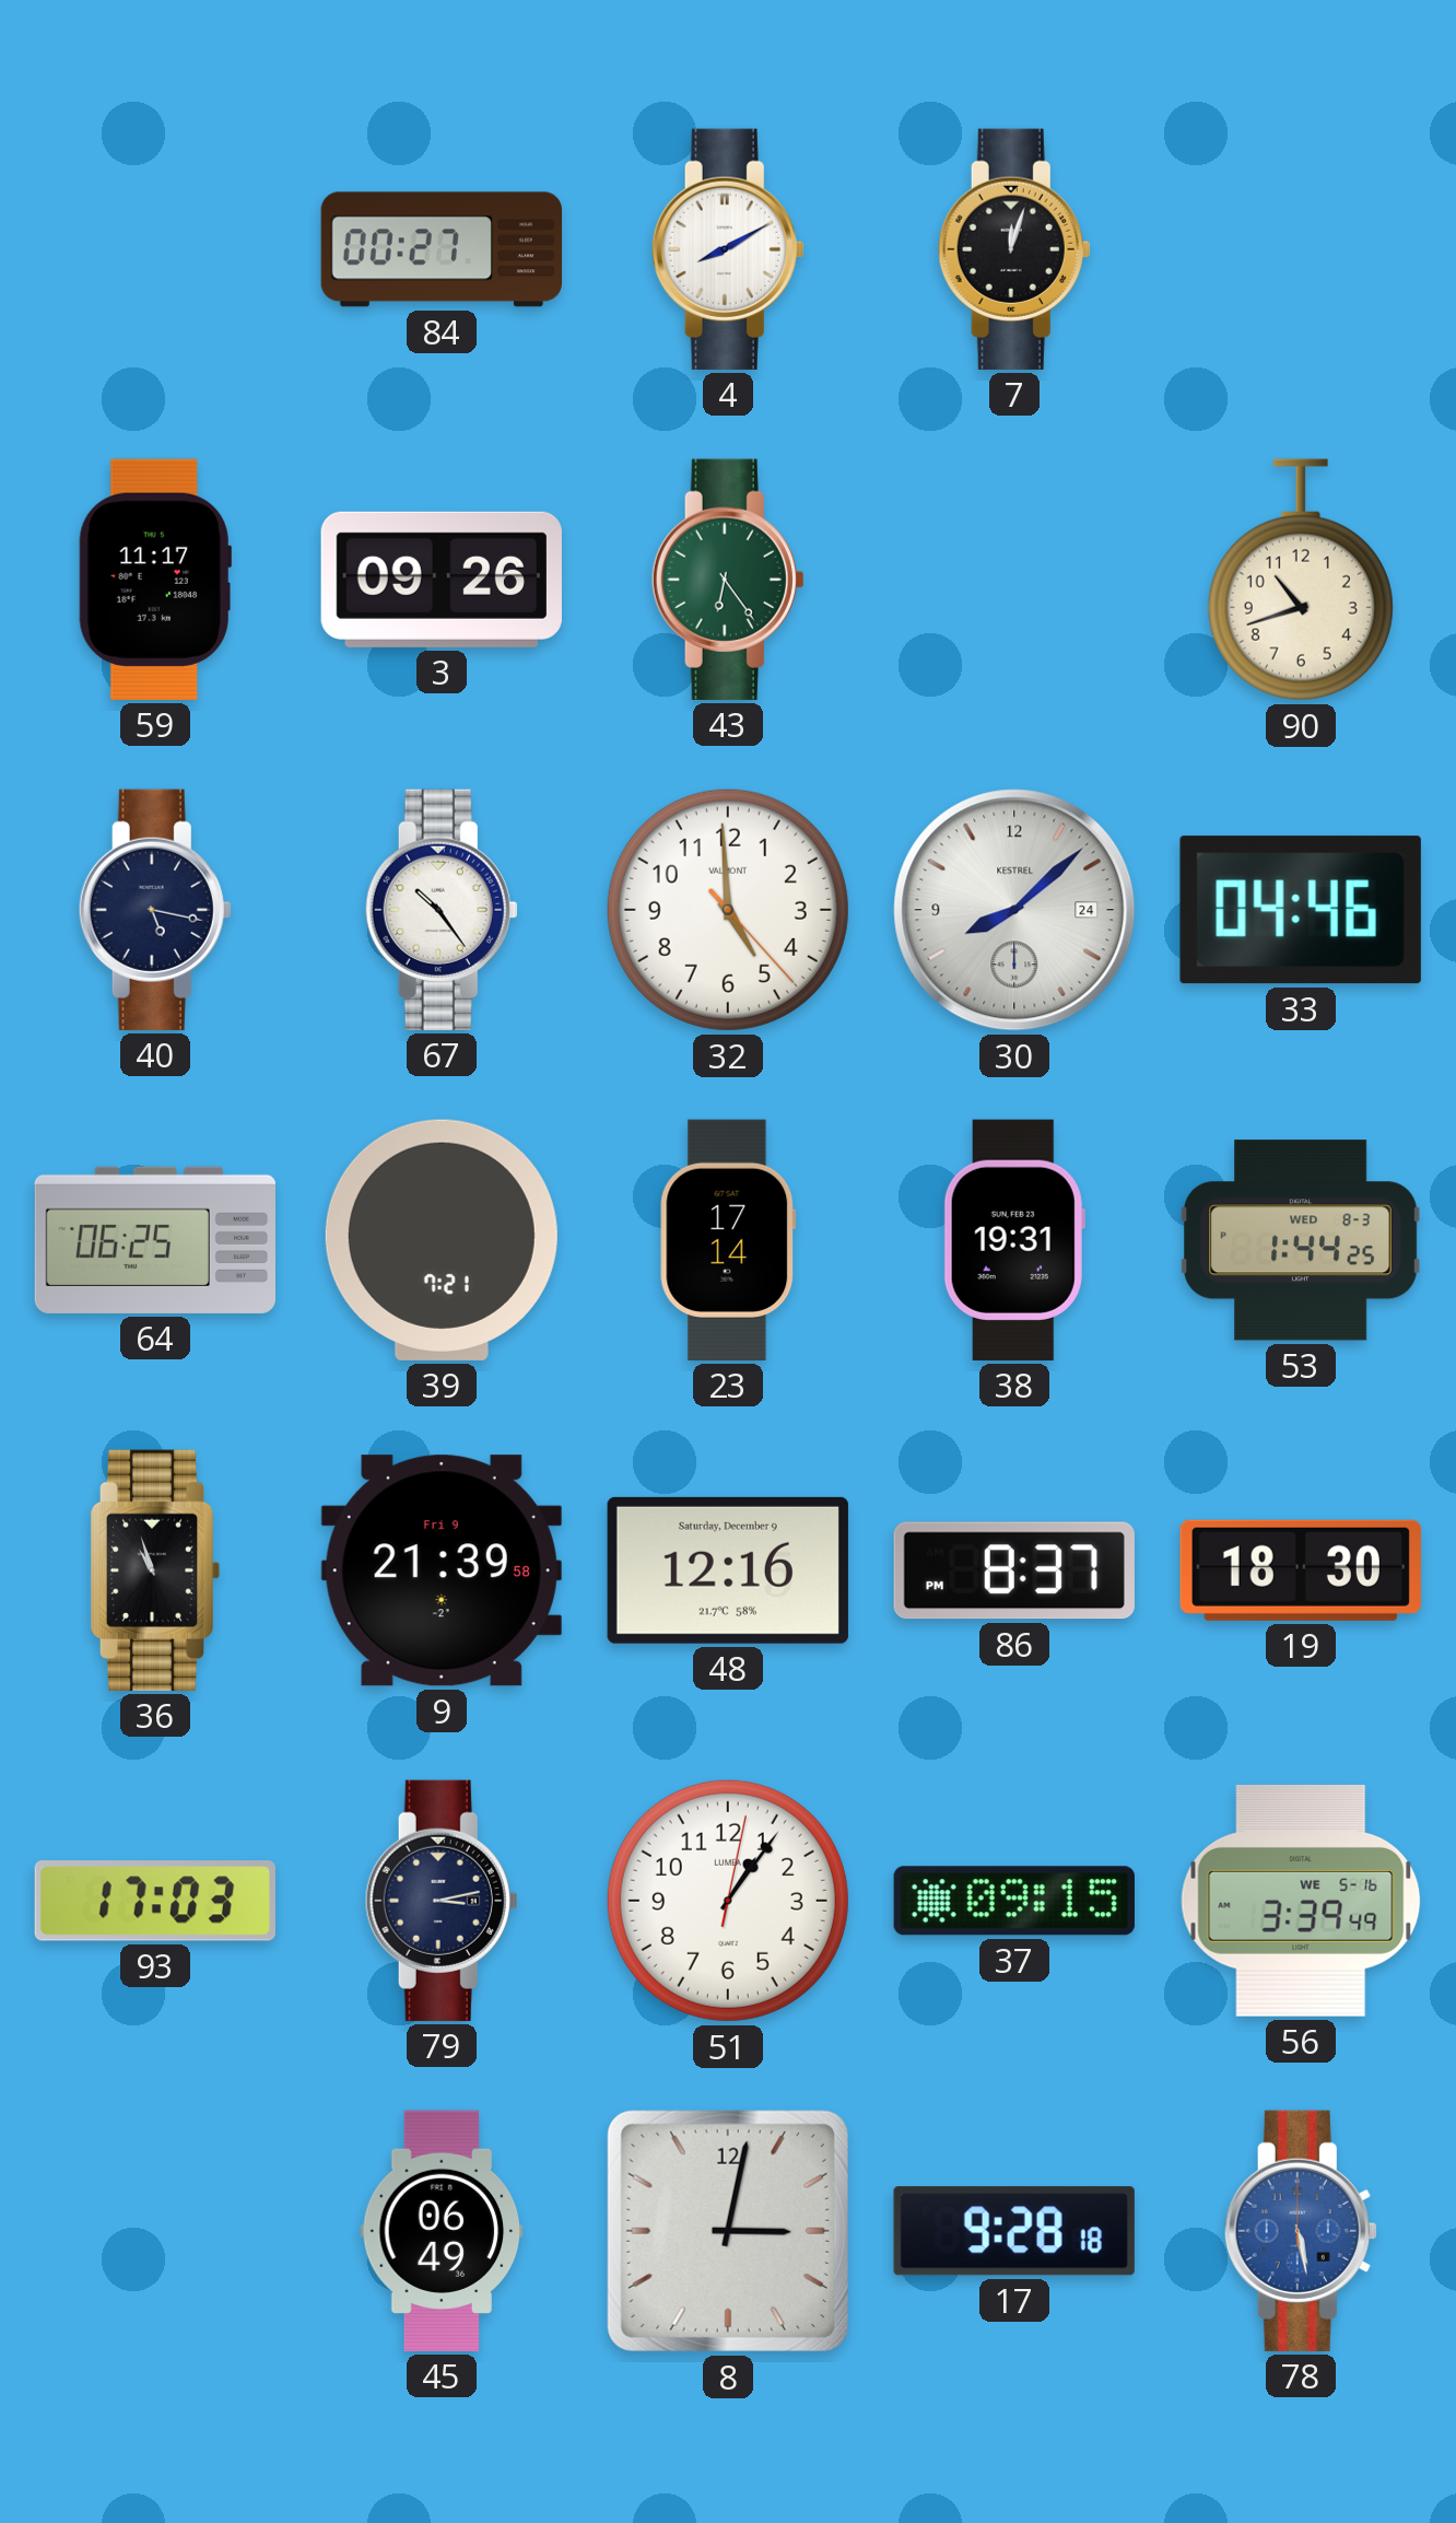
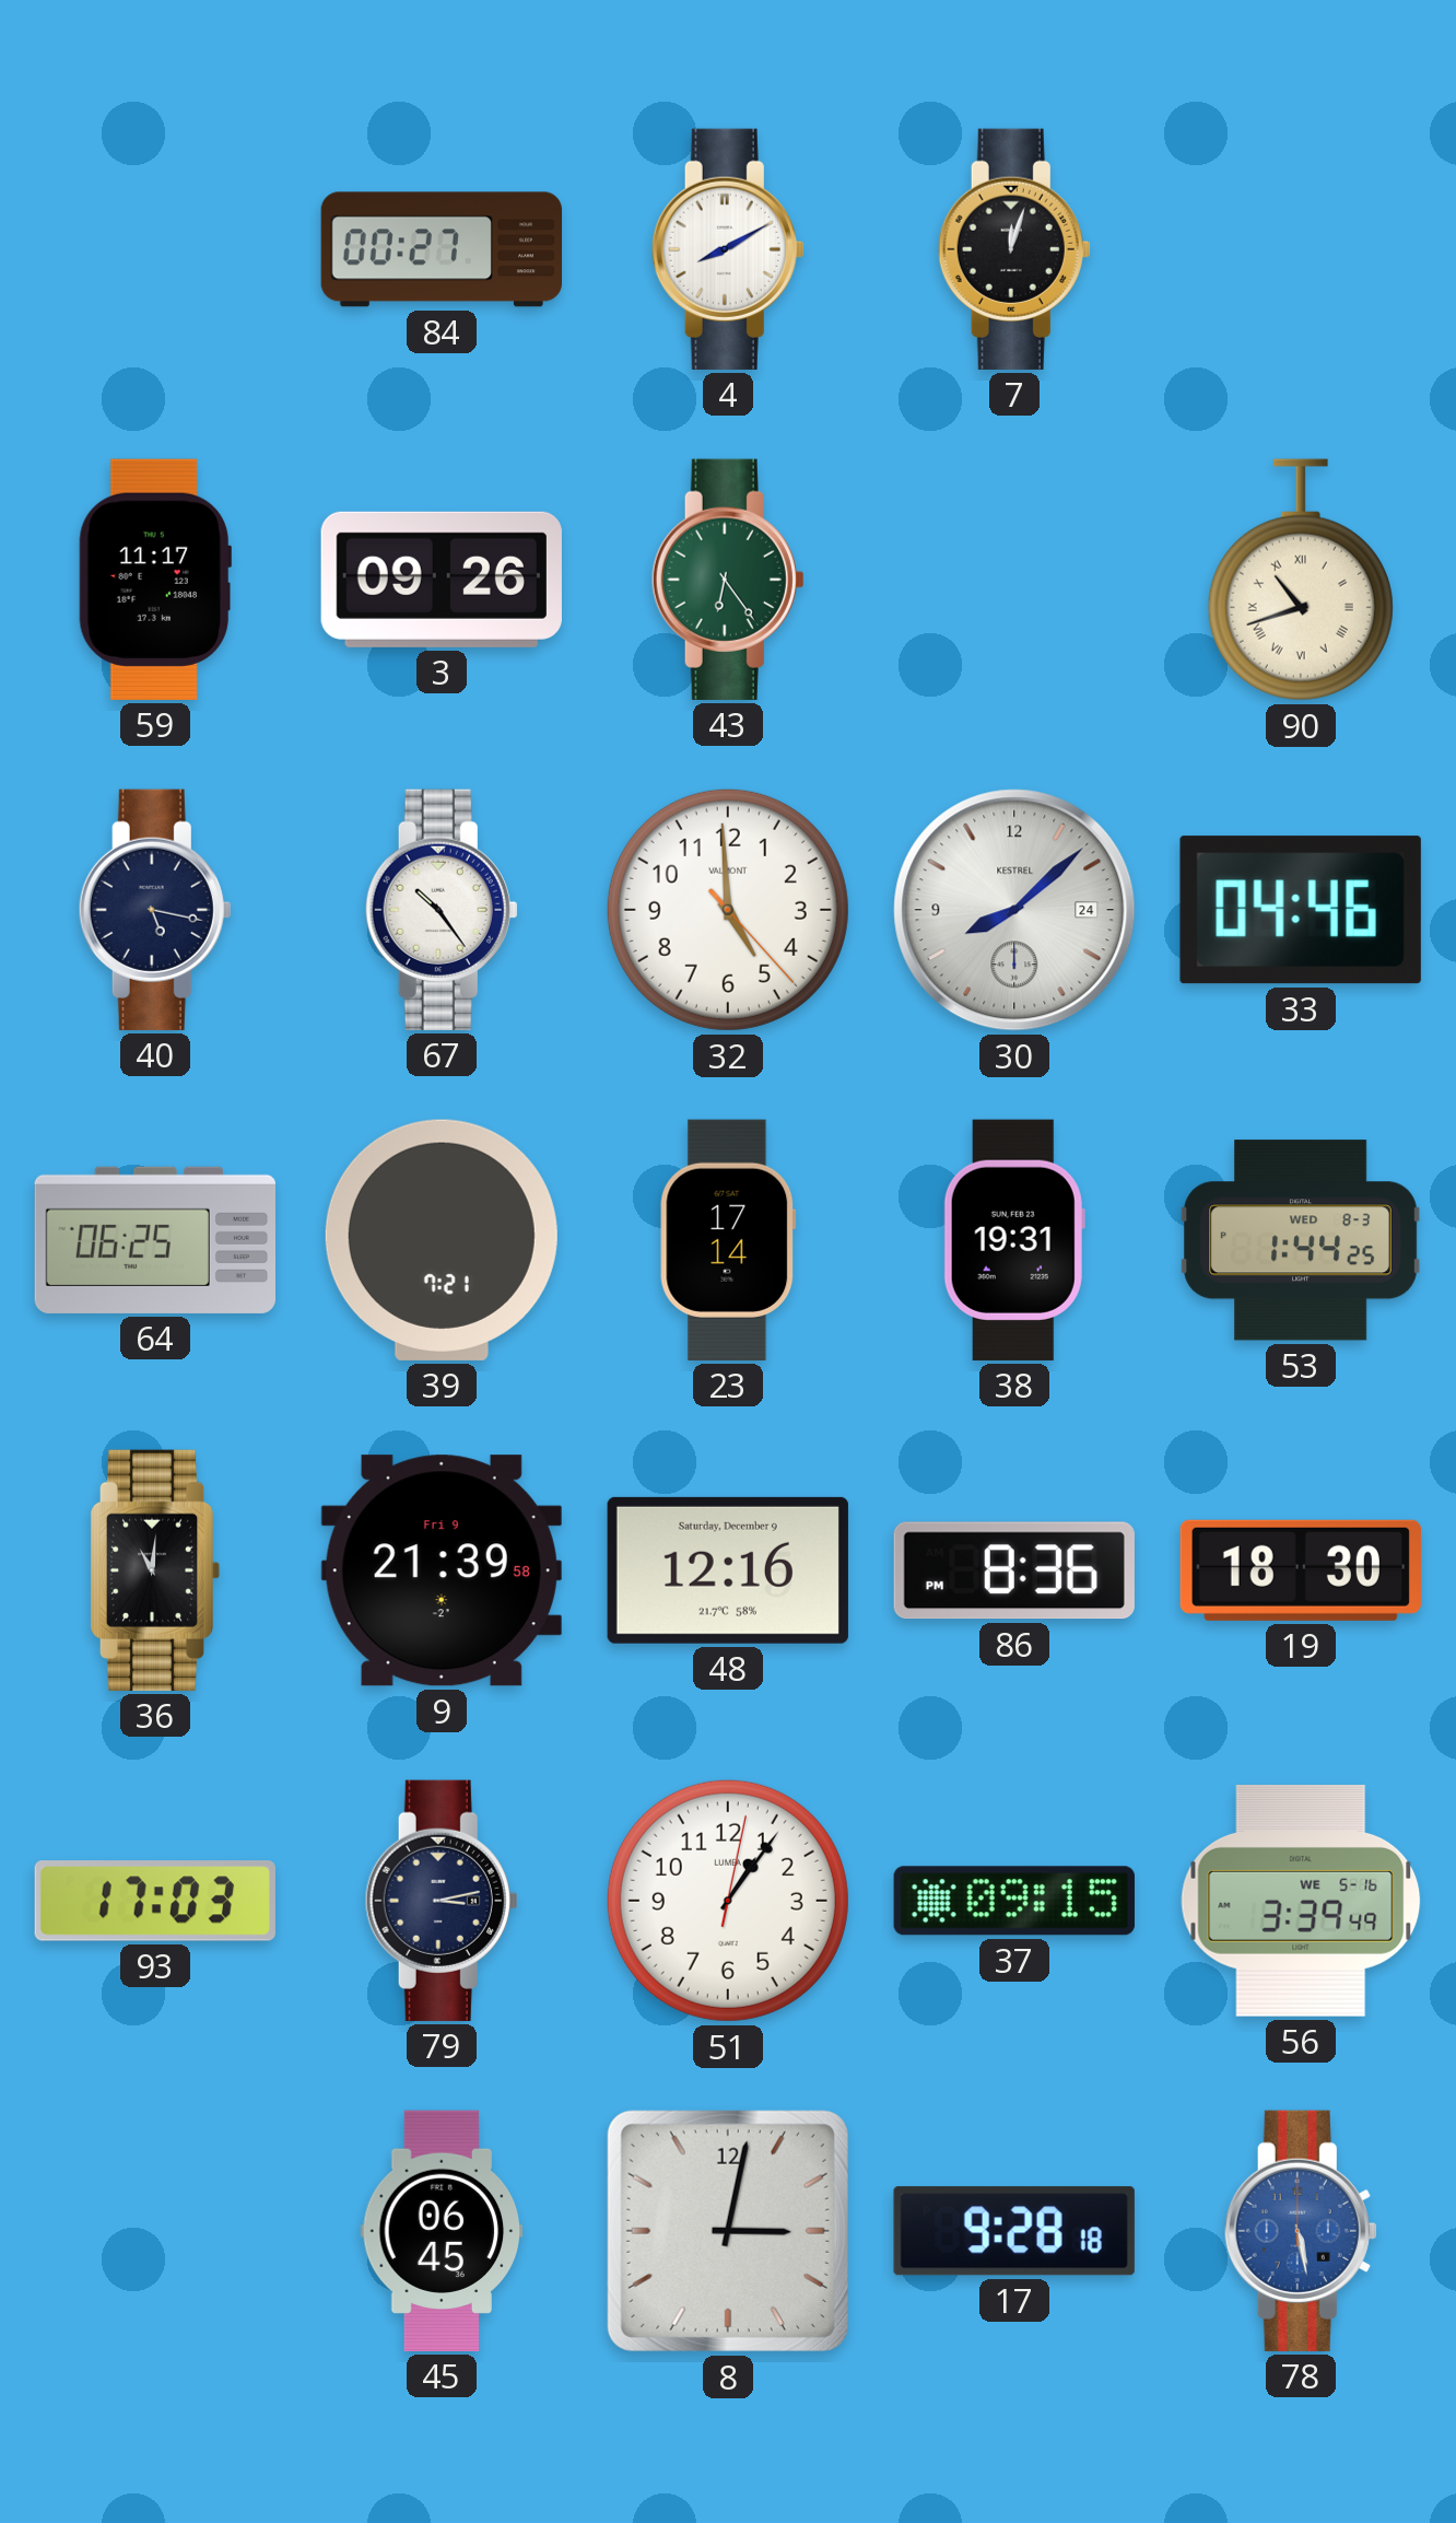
90 numerals: Arabic -> Roman (1301, 580)
36: 10:57 -> 11:01 (155, 1570)
86: 8:37 -> 8:36 (1014, 1570)
45: 06:49 -> 06:45 (442, 2231)
